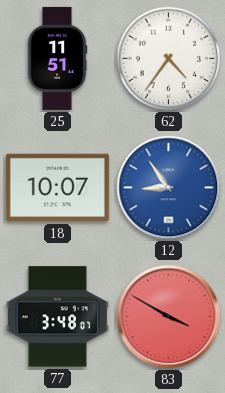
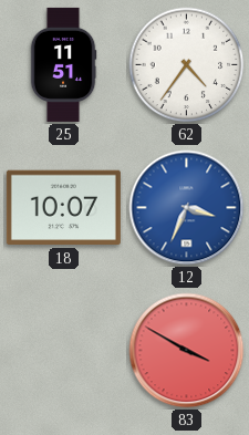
12: 8:54 -> 3:34 (187, 208)
77: 3:48 -> none (57, 317)
